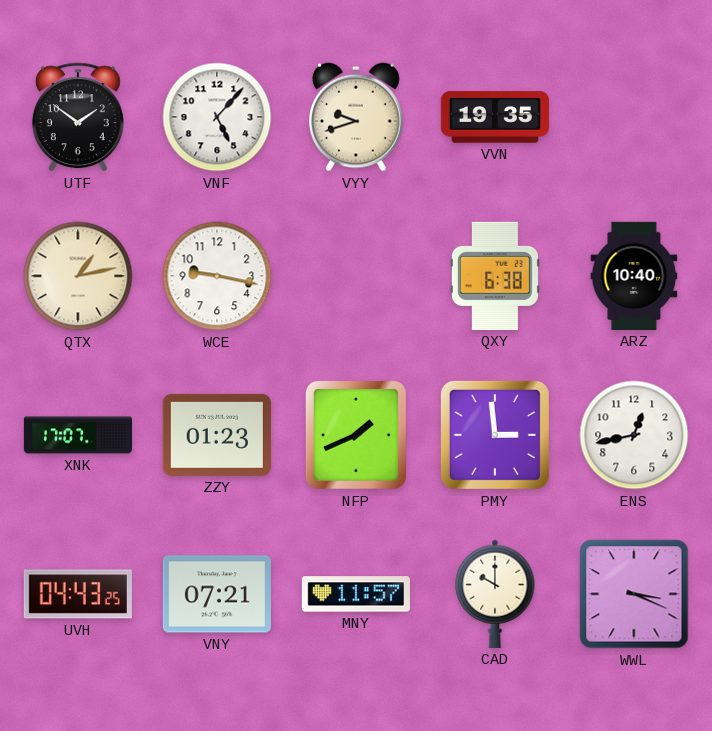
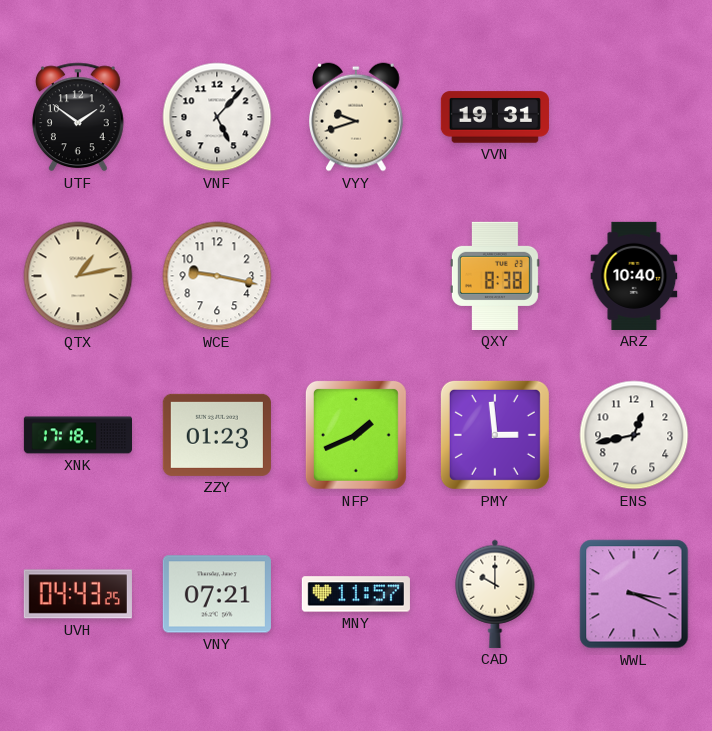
VVN: 19:35 -> 19:31 (495, 117)
QXY: 6:38 -> 8:38 (495, 276)
XNK: 17:07 -> 17:18 (77, 435)
